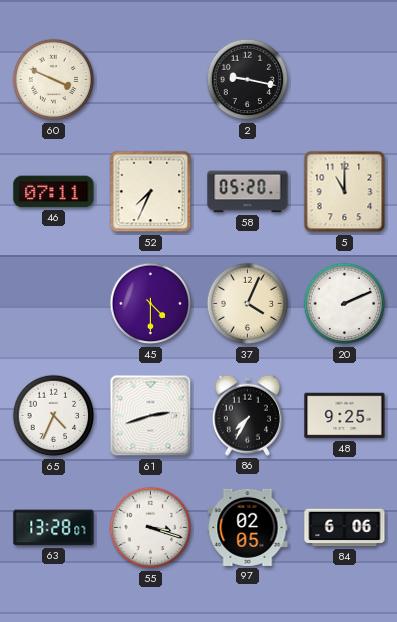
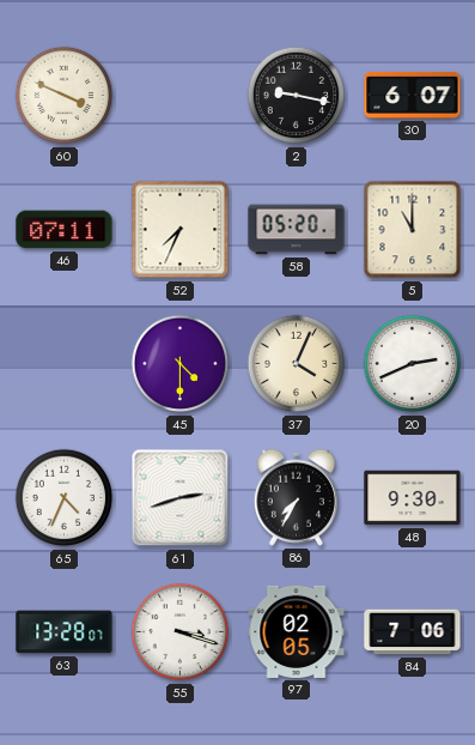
30: none -> 6:07 (413, 95)
20: 2:11 -> 2:41 (413, 364)
48: 9:25 -> 9:30 (413, 498)
84: 6:06 -> 7:06 (413, 632)
